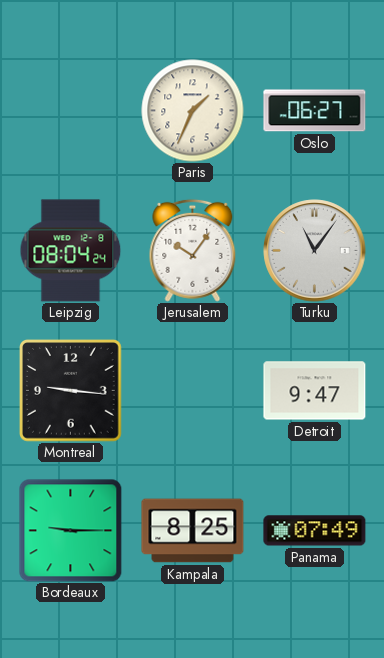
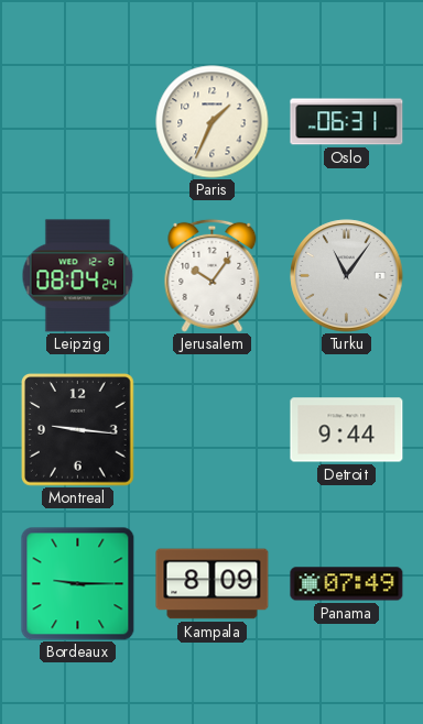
Oslo: 06:27 -> 06:31 (347, 122)
Detroit: 9:47 -> 9:44 (347, 430)
Kampala: 8:25 -> 8:09 (213, 584)
